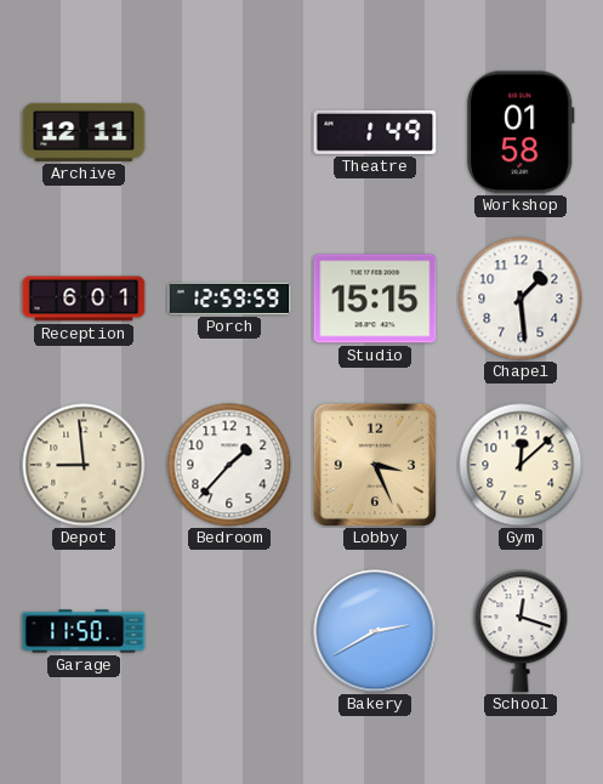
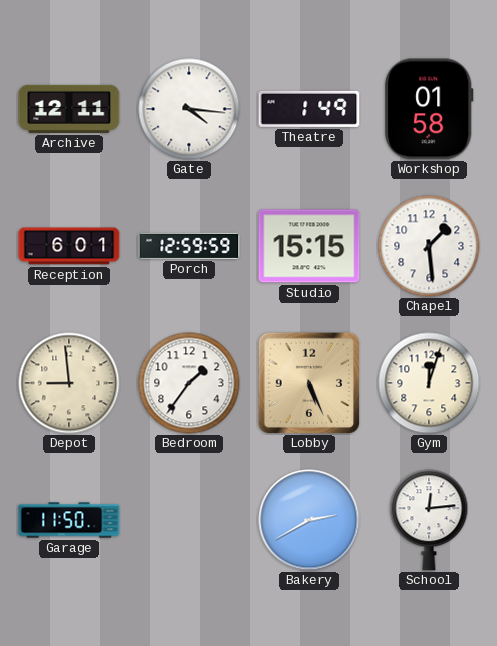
Gate: none -> 4:16 (189, 109)
Bedroom: 1:37 -> 1:36 (189, 383)
Lobby: 3:26 -> 5:26 (309, 383)
Gym: 12:08 -> 12:03 (429, 383)
School: 12:18 -> 12:14 (429, 520)
